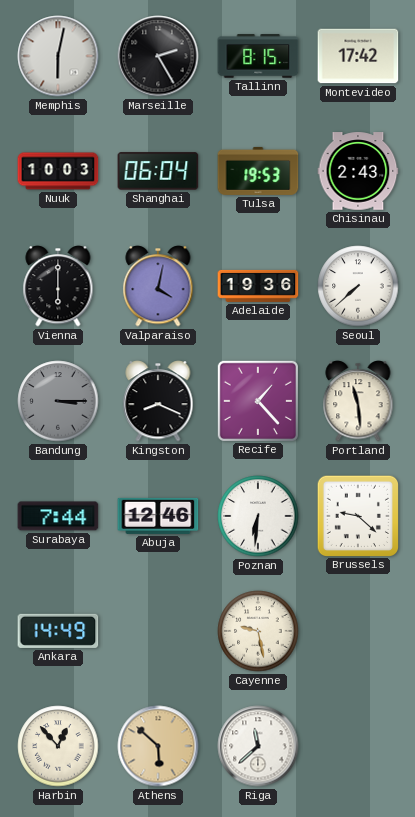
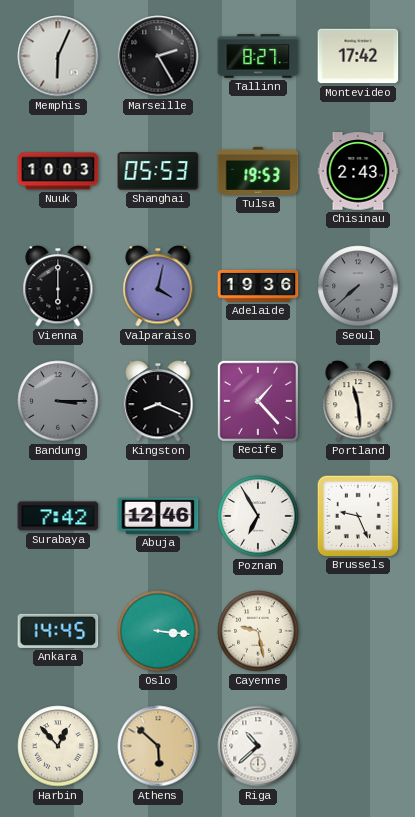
Memphis: 6:02 -> 6:04 (58, 56)
Tallinn: 8:15 -> 8:27 (258, 56)
Shanghai: 06:04 -> 05:53 (158, 171)
Seoul dial: white -> grey (358, 286)
Surabaya: 7:44 -> 7:42 (58, 516)
Poznan: 6:31 -> 6:55 (258, 516)
Brussels: 9:22 -> 9:26 (357, 515)
Ankara: 14:49 -> 14:45 (58, 631)
Oslo: none -> 3:16 (158, 631)
Riga: 11:38 -> 10:38 (258, 746)
